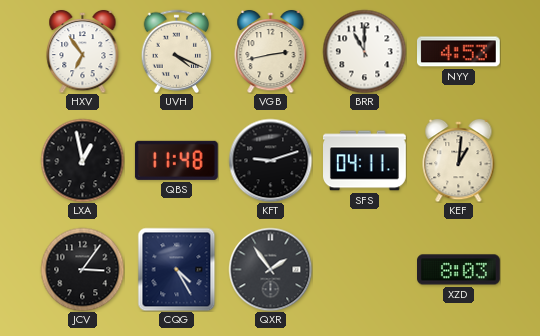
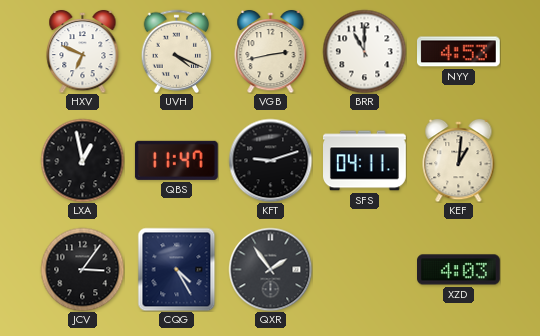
HXV: 6:54 -> 6:49 (83, 51)
QBS: 11:48 -> 11:47 (176, 160)
XZD: 8:03 -> 4:03 (459, 270)
